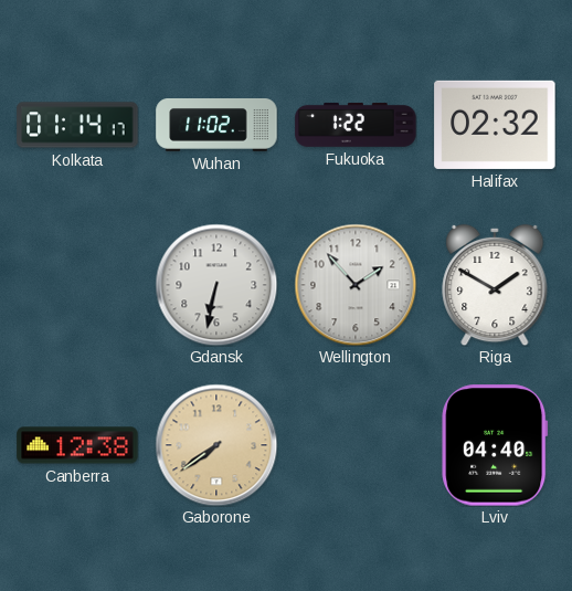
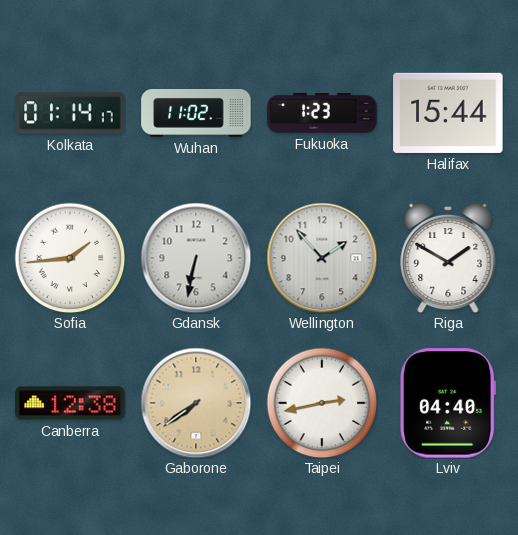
Fukuoka: 1:22 -> 1:23 (322, 113)
Halifax: 02:32 -> 15:44 (448, 113)
Sofia: none -> 1:44 (70, 258)
Taipei: none -> 2:43 (322, 403)
